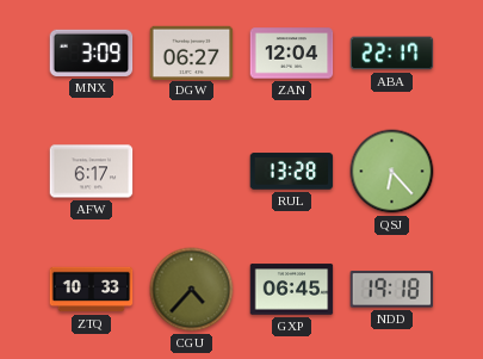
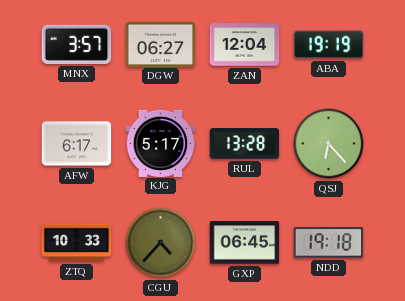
MNX: 3:09 -> 3:57 (77, 44)
ABA: 22:17 -> 19:19 (329, 45)
KJG: none -> 5:17 (161, 143)
